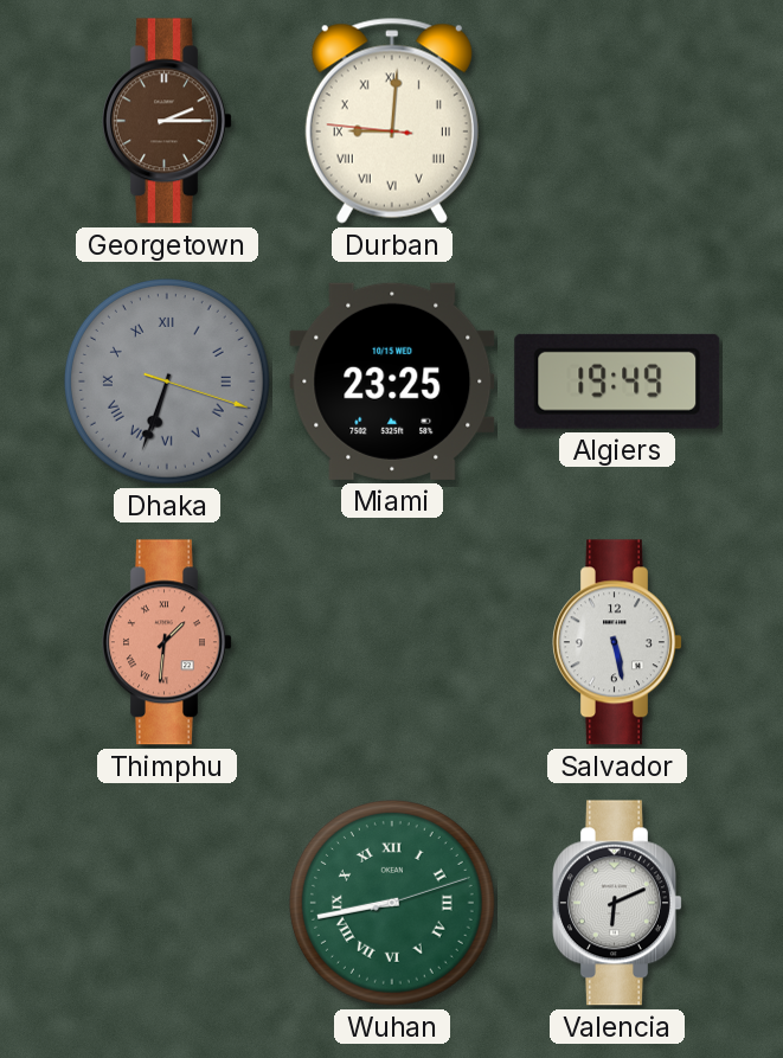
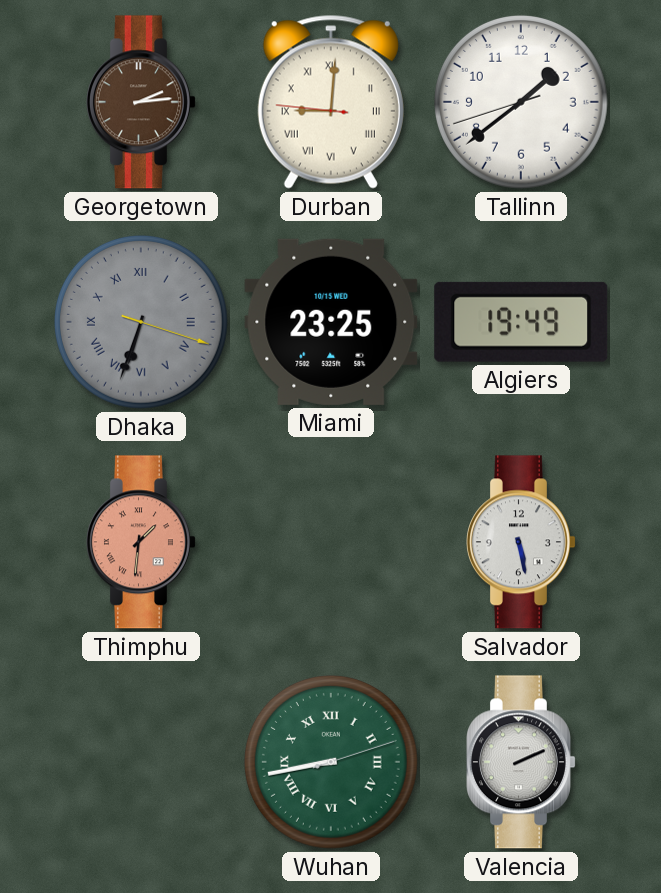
Georgetown: 2:15 -> 2:14 (142, 102)
Tallinn: none -> 1:38 (521, 102)
Valencia: 6:11 -> 2:11 (522, 762)
